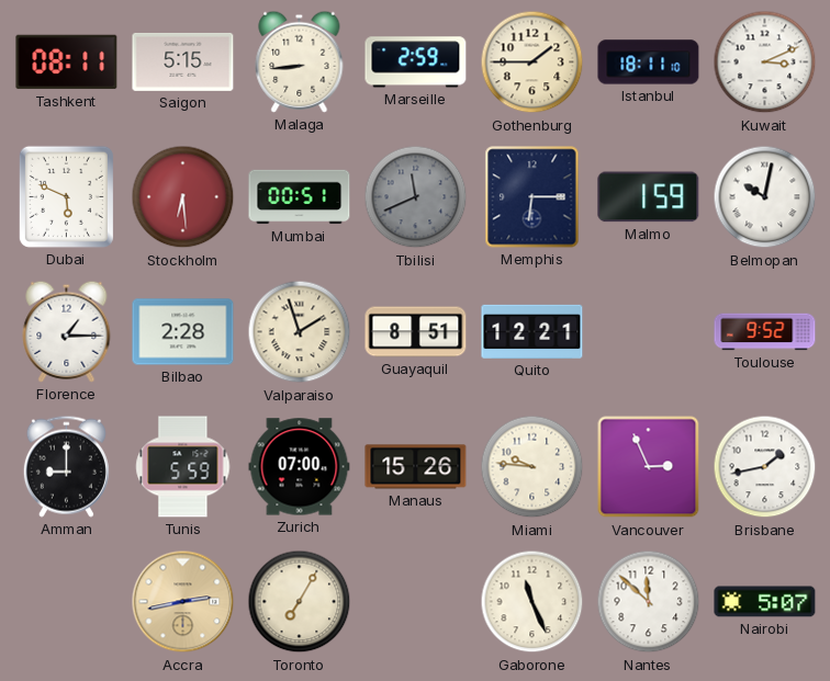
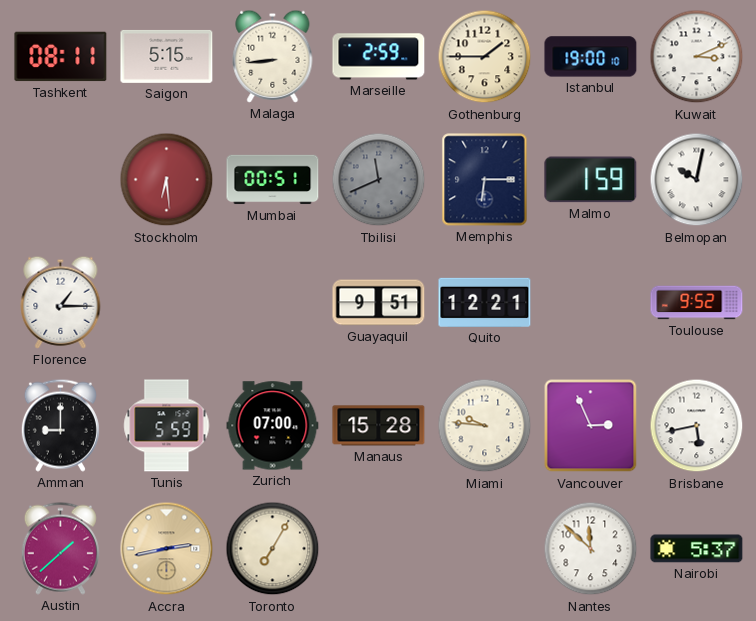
Istanbul: 18:11 -> 19:00 (591, 57)
Dubai: 5:49 -> none (66, 196)
Bilbao: 2:28 -> none (183, 332)
Valparaiso: 1:57 -> none (300, 332)
Guayaquil: 8:51 -> 9:51 (379, 303)
Manaus: 15:26 -> 15:28 (379, 426)
Brisbane: 1:43 -> 5:43 (697, 426)
Austin: none -> 1:38 (60, 548)
Gaborone: 11:26 -> none (532, 602)
Nairobi: 5:07 -> 5:37 (697, 549)
